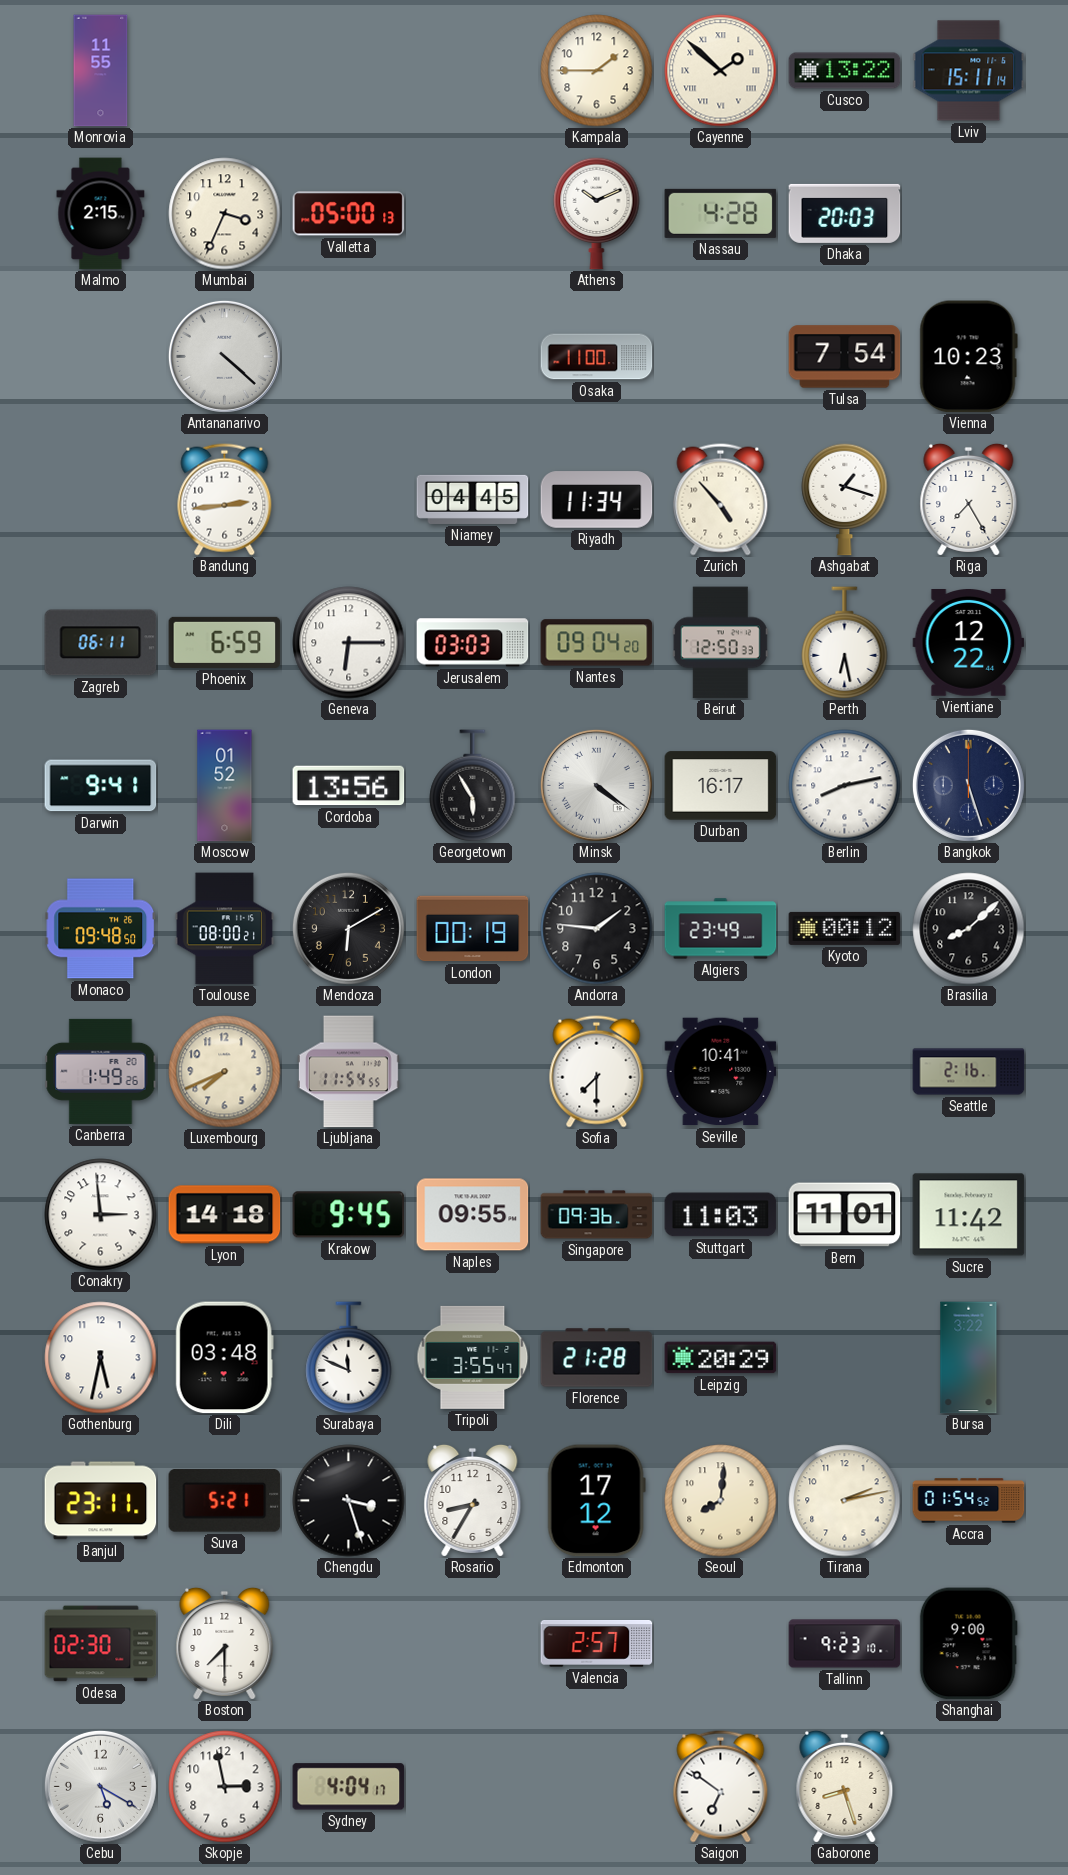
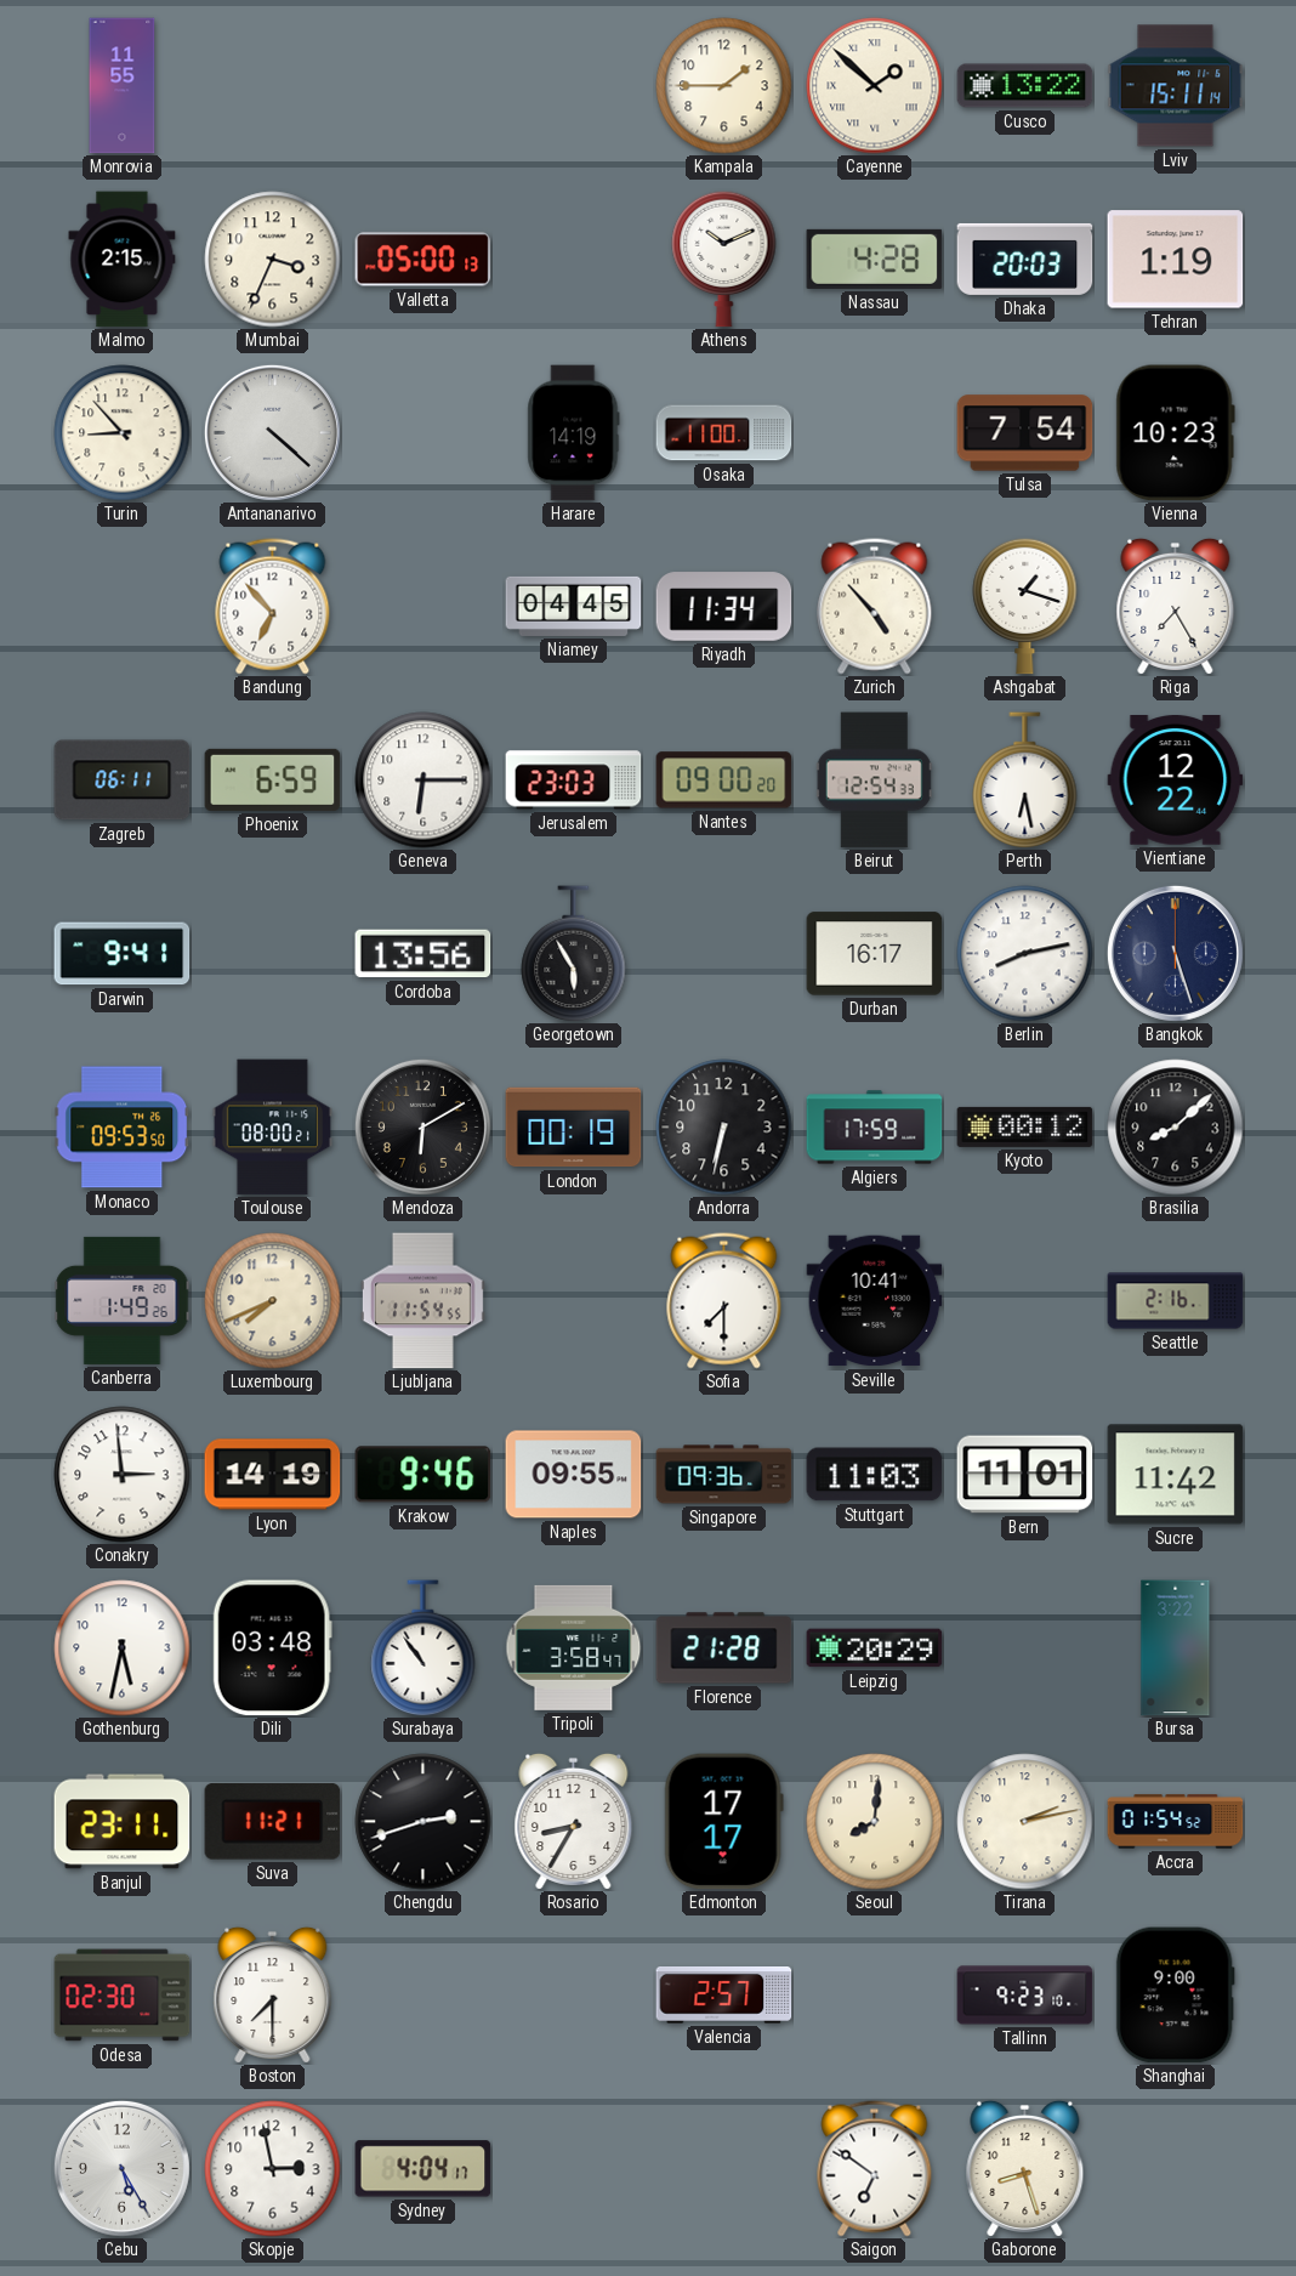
Tehran: none -> 1:19 (1176, 260)
Turin: none -> 8:53 (123, 433)
Harare: none -> 14:19 (574, 433)
Bandung: 2:44 -> 6:53 (273, 607)
Jerusalem: 03:03 -> 23:03 (574, 781)
Nantes: 09:04 -> 09:00 (724, 781)
Beirut: 12:50 -> 12:54 (874, 781)
Moscow: 01:52 -> none (225, 786)
Minsk: 4:21 -> none (596, 785)
Monaco: 09:48 -> 09:53 (123, 1128)
Andorra: 1:46 -> 6:32 (724, 1128)
Algiers: 23:49 -> 17:59 (875, 1128)
Lyon: 14:18 -> 14:19 (273, 1475)
Krakow: 9:45 -> 9:46 (424, 1475)
Surabaya: 11:49 -> 10:54 (424, 1648)
Tripoli: 3:55 -> 3:58 (574, 1647)
Suva: 5:21 -> 11:21 (273, 1822)
Chengdu: 3:27 -> 2:42 (424, 1822)
Edmonton: 17:12 -> 17:17 (723, 1822)
Cebu: 5:20 -> 5:25 (121, 2168)
